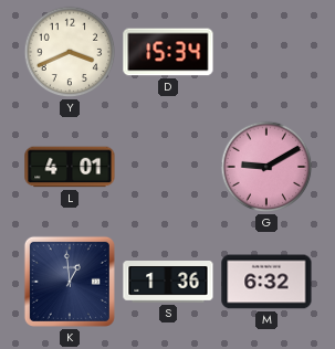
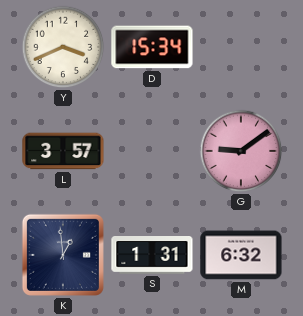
L: 4:01 -> 3:57 (63, 151)
G: 9:10 -> 9:09 (241, 151)
S: 1:36 -> 1:31 (152, 256)
